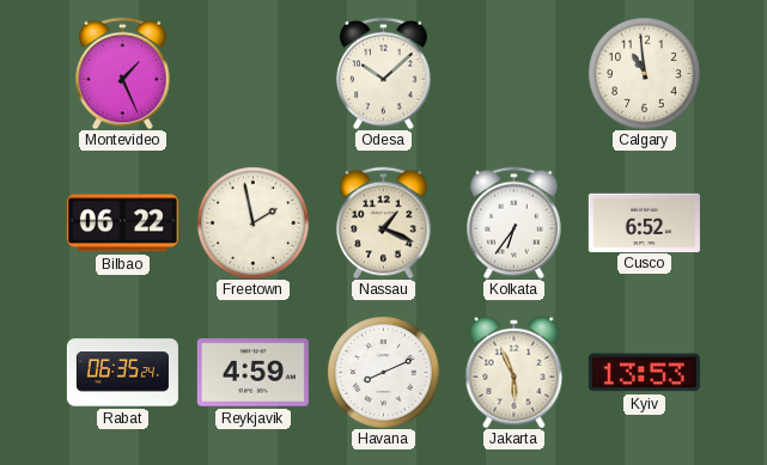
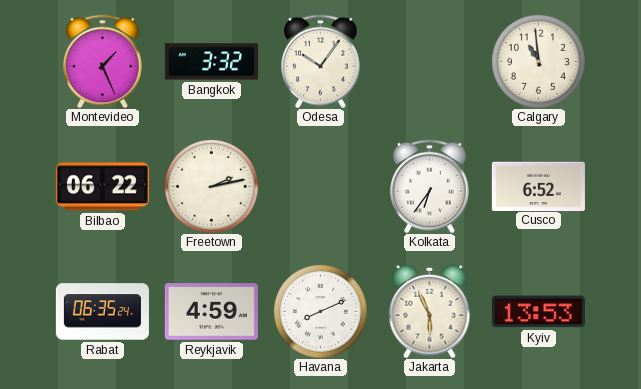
Bangkok: none -> 3:32 (211, 62)
Odesa: 10:08 -> 10:06 (321, 61)
Freetown: 1:58 -> 2:13 (211, 186)
Nassau: 1:19 -> none (384, 222)
